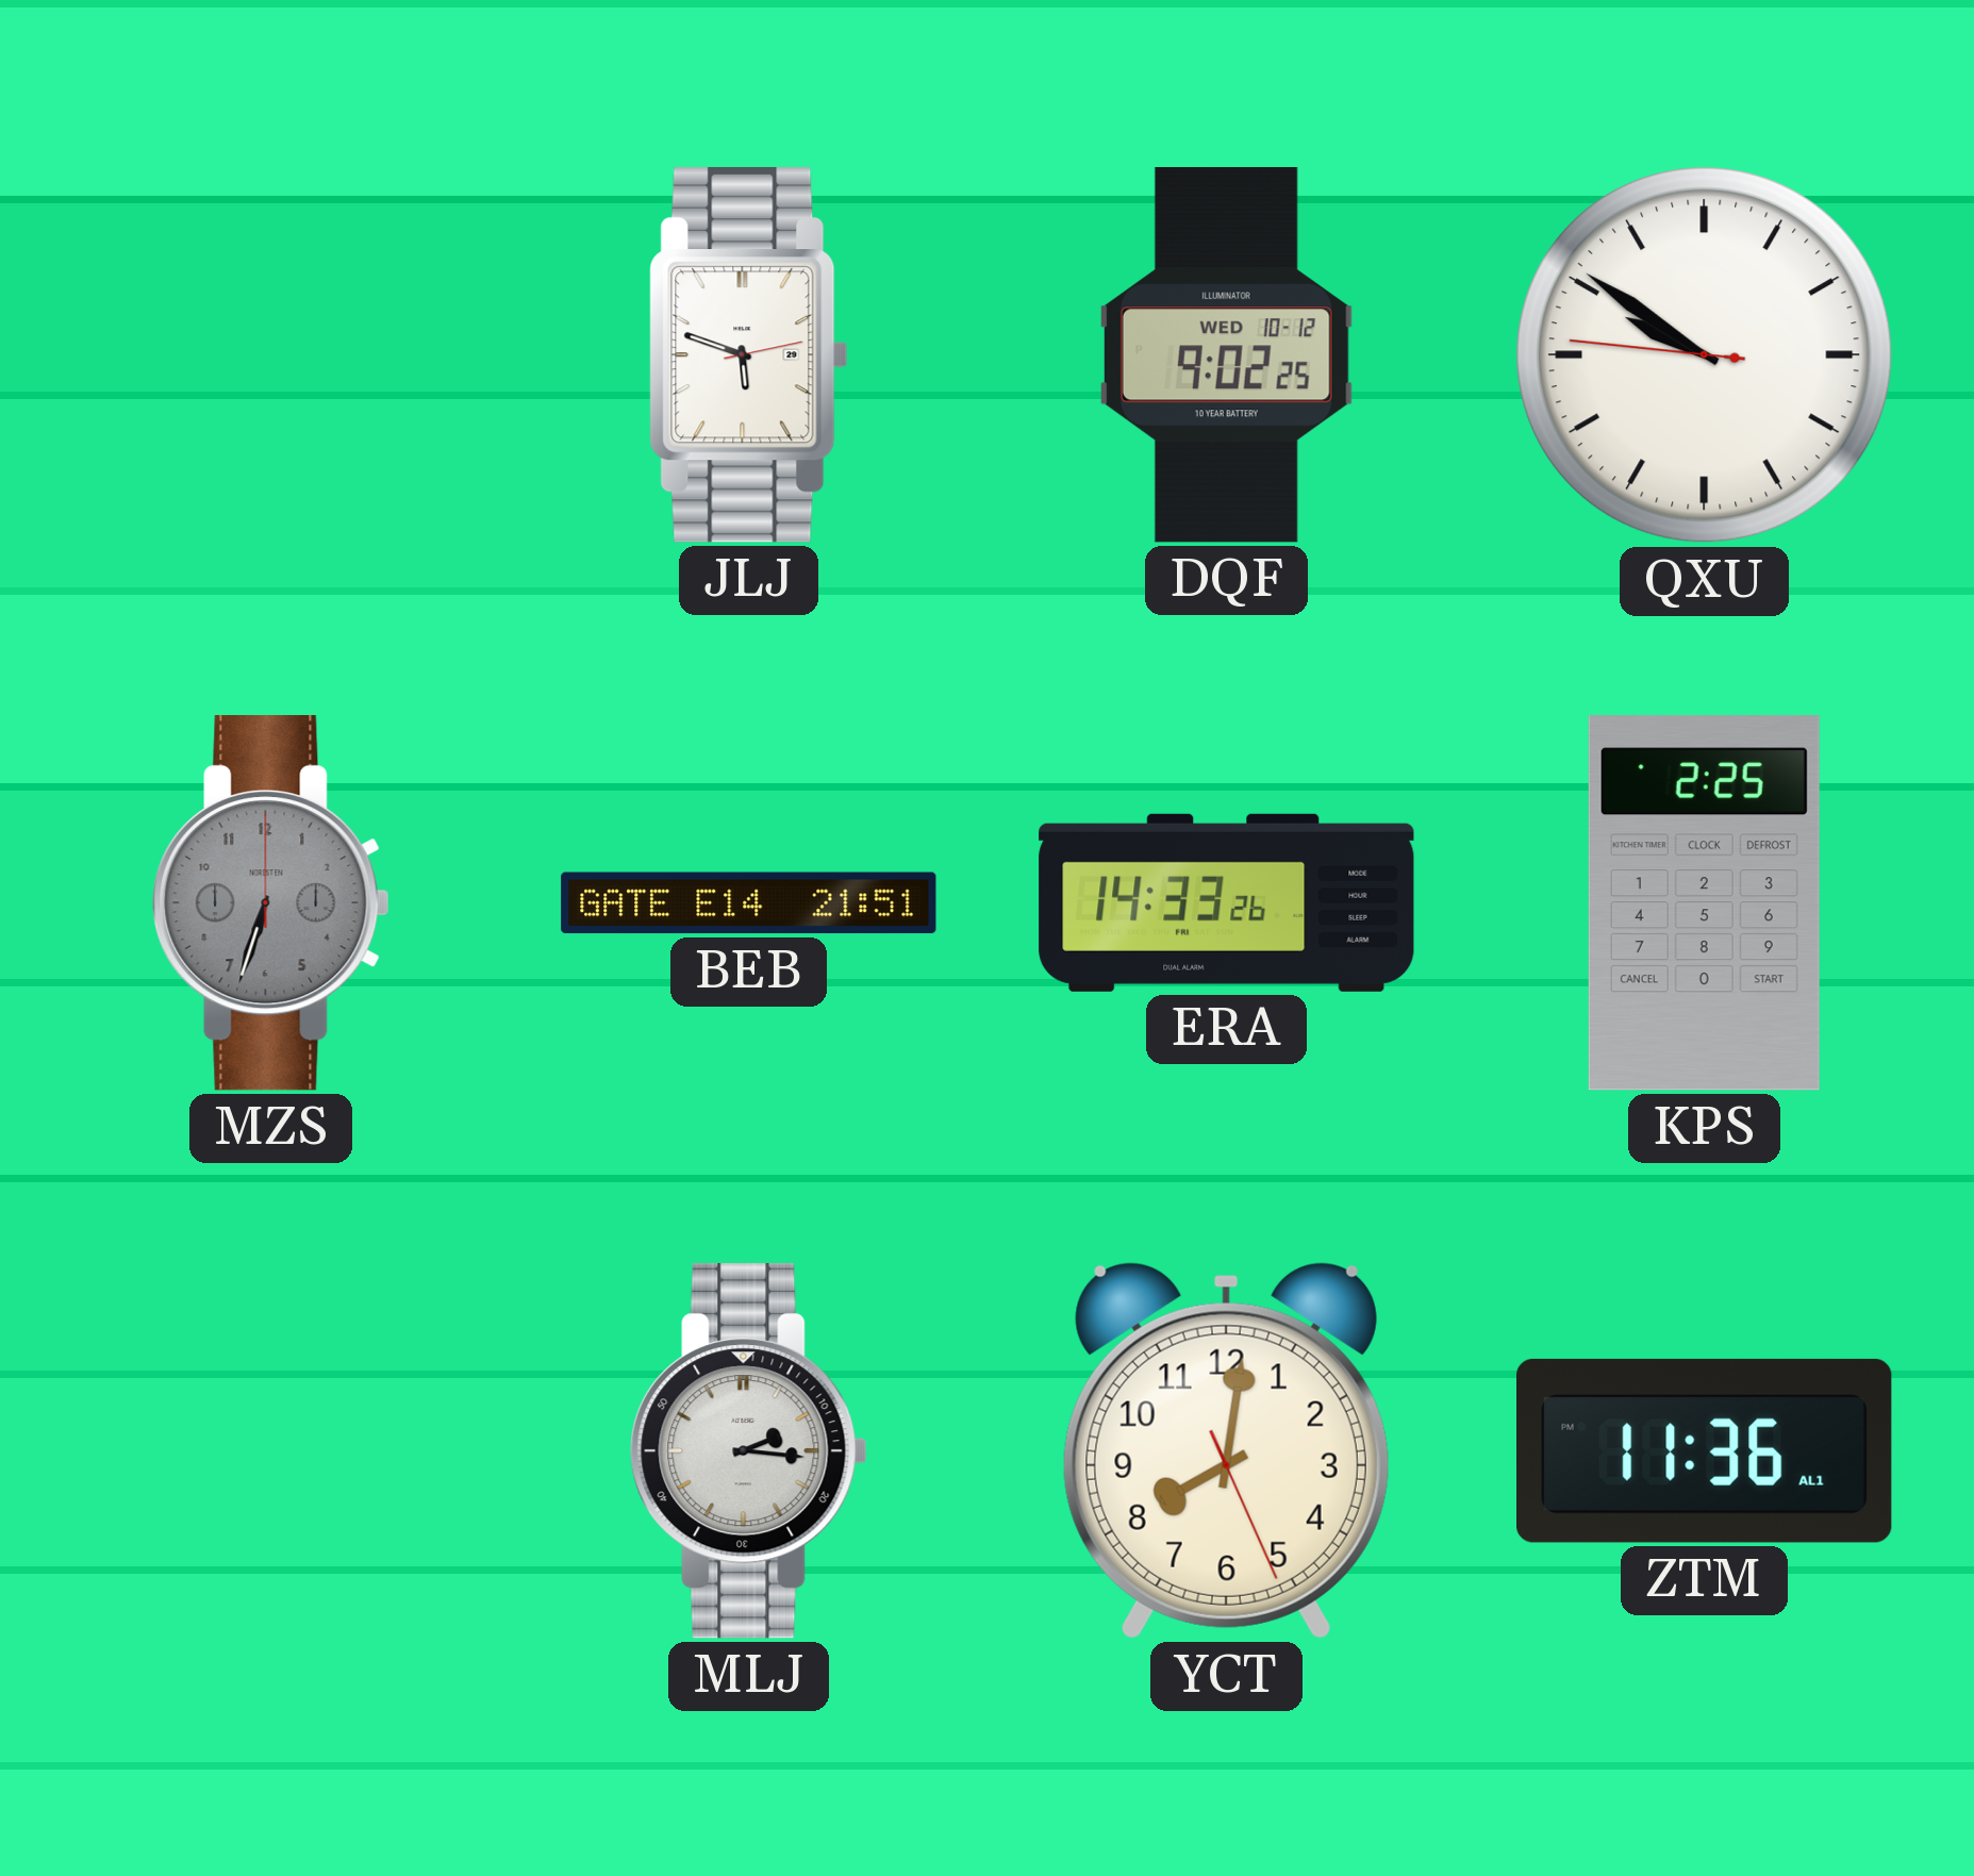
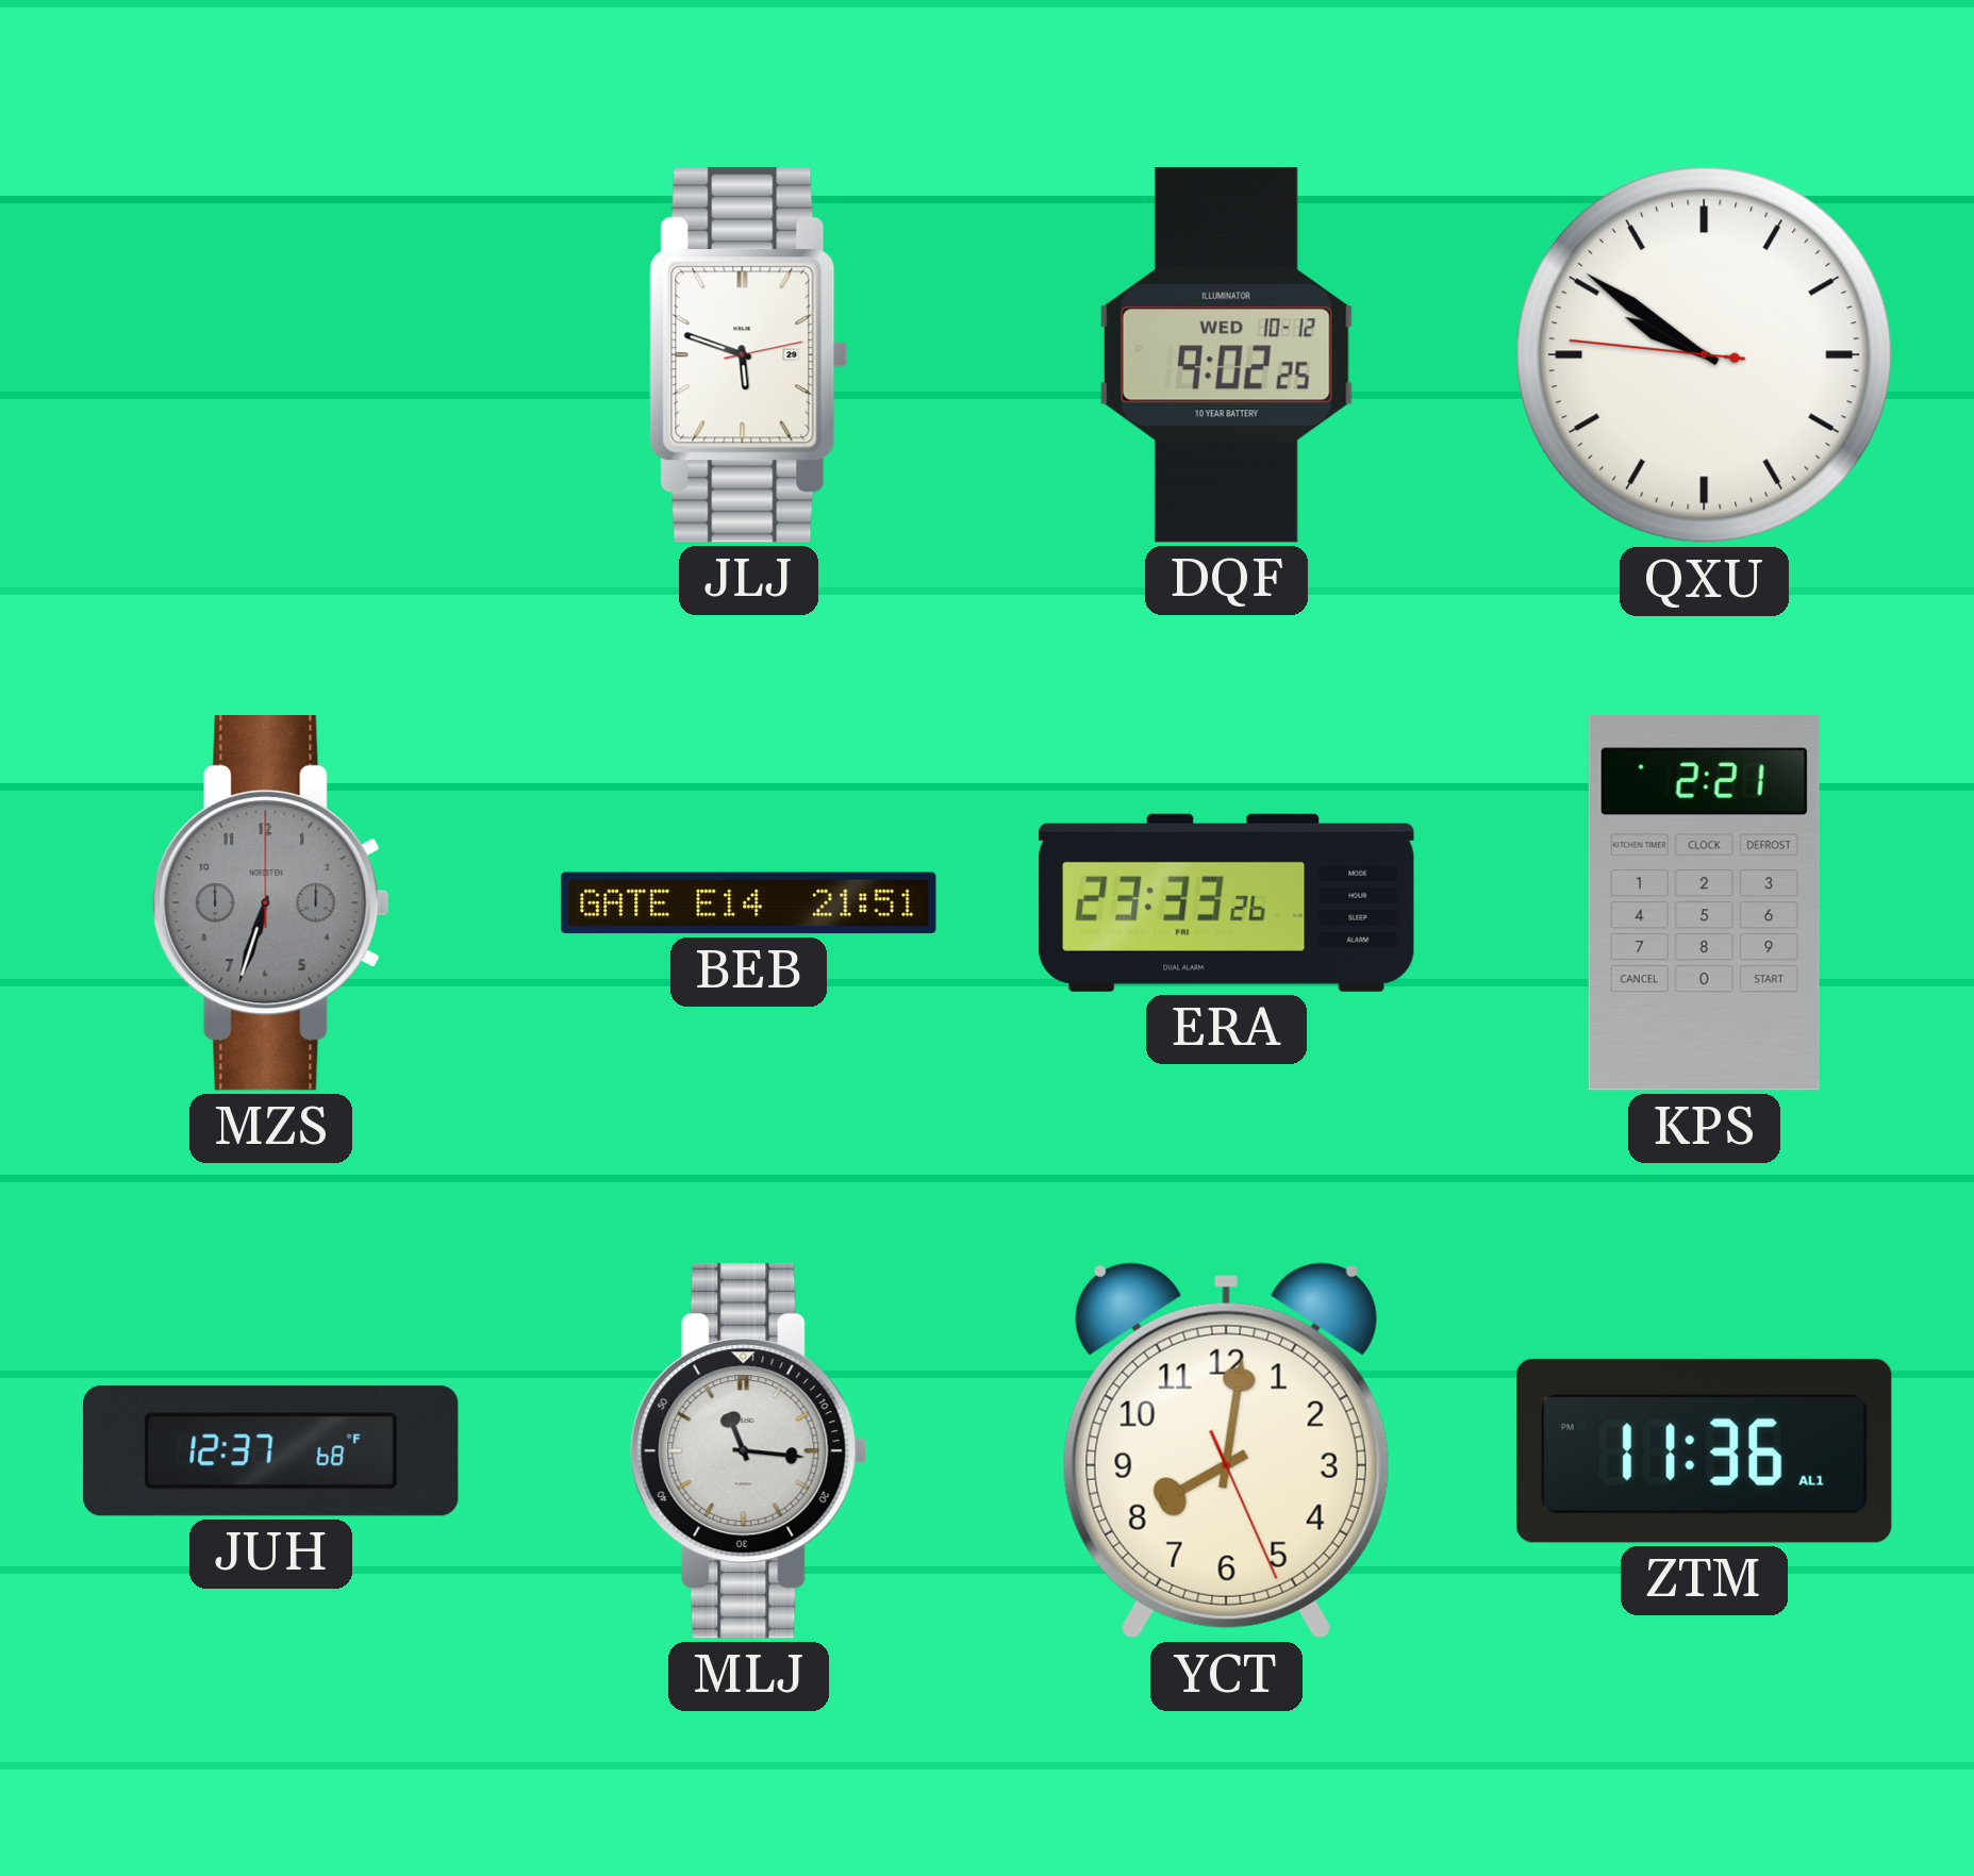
ERA: 14:33 -> 23:33 (1227, 902)
KPS: 2:25 -> 2:21 (1704, 903)
JUH: none -> 12:37 (271, 1451)
MLJ: 2:16 -> 11:16 (749, 1451)
